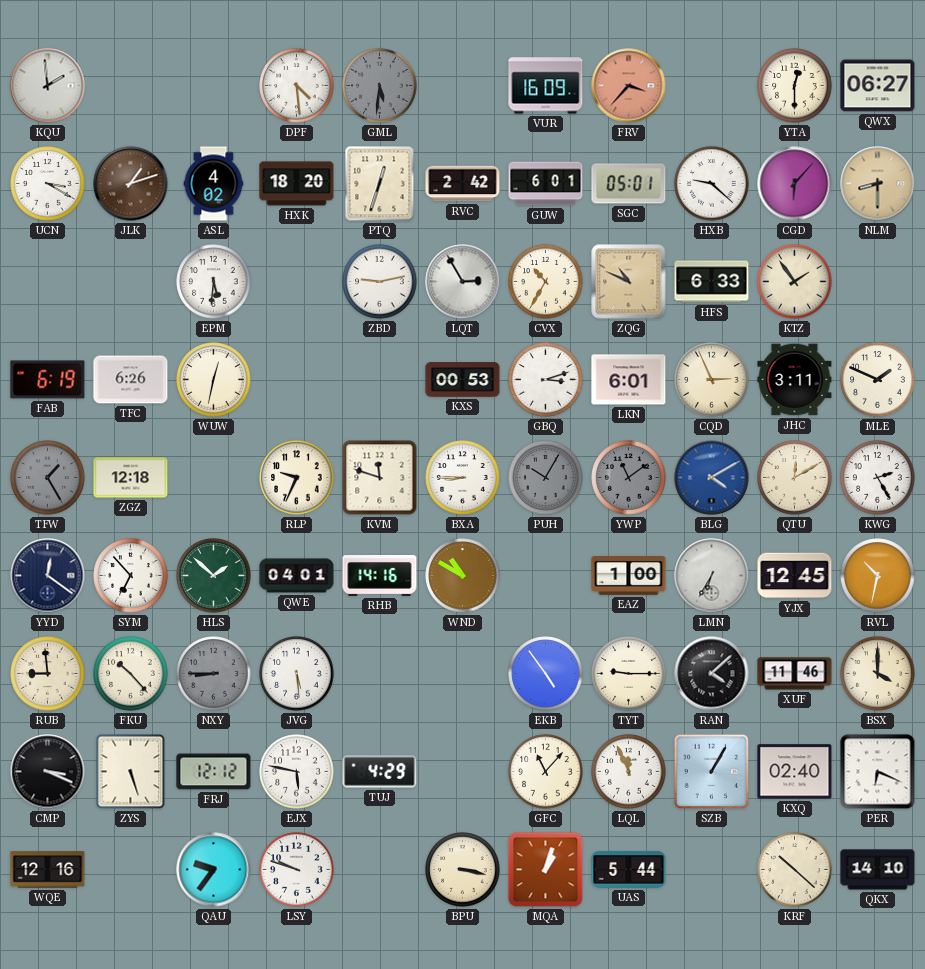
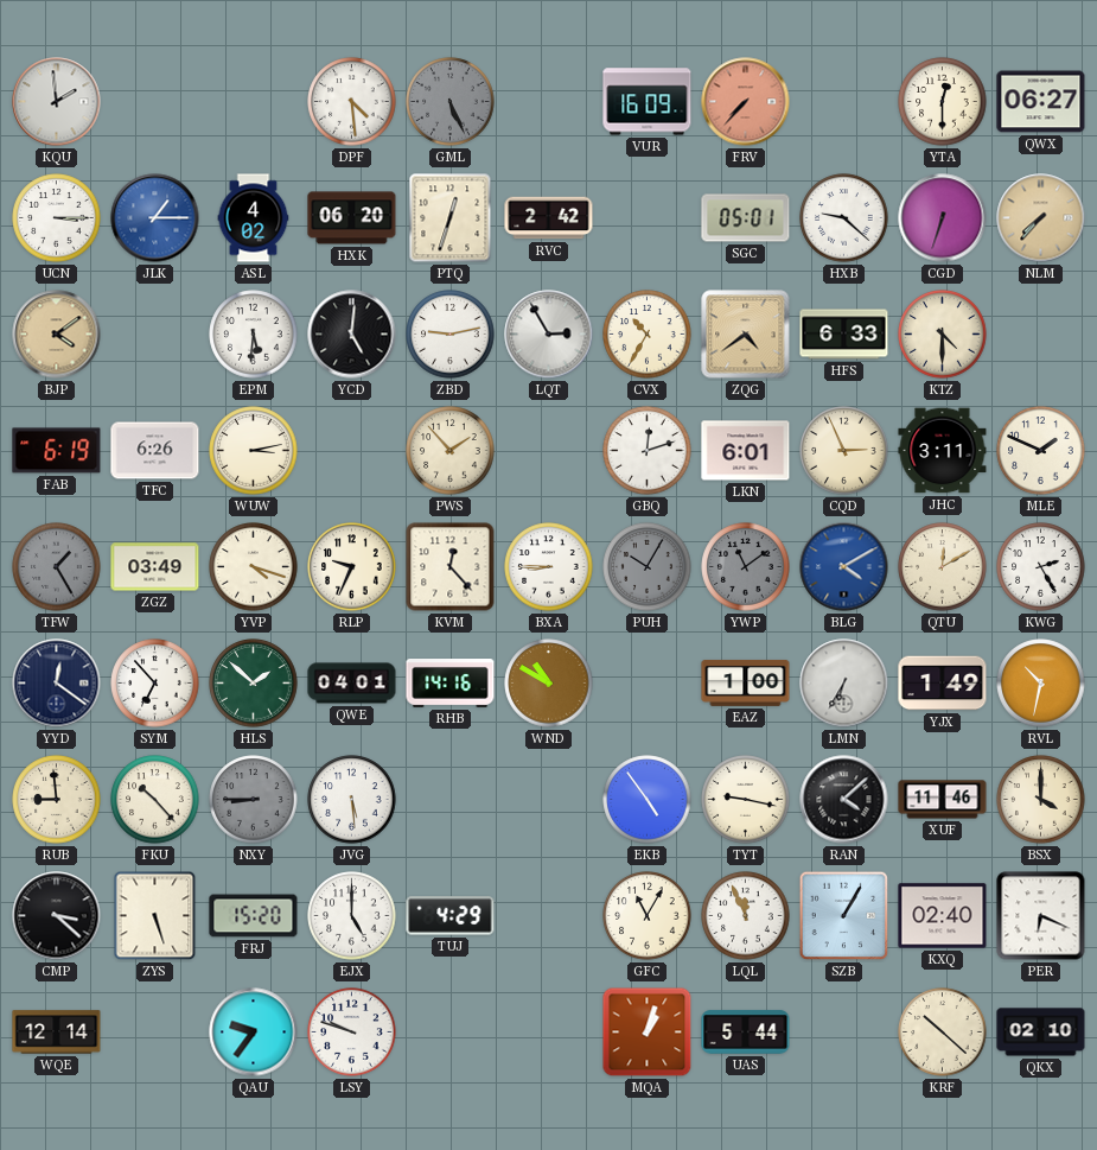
GML: 5:31 -> 5:26 (451, 102)
FRV: 3:37 -> 7:37 (746, 102)
UCN: 3:20 -> 3:15 (57, 218)
JLK: 1:12 -> 1:15 (155, 218)
JLK dial: brown -> blue (155, 218)
HXK: 18:20 -> 06:20 (352, 218)
GUW: 6:01 -> none (546, 184)
CGD: 6:07 -> 6:33 (943, 218)
NLM: 8:30 -> 7:37 (1041, 218)
BJP: none -> 4:09 (57, 335)
YCD: none -> 5:01 (352, 335)
ZQG: 10:49 -> 4:39 (746, 335)
KTZ: 1:54 -> 4:30 (943, 335)
WUW: 12:32 -> 3:13 (254, 451)
PWS: none -> 1:53 (451, 451)
KXS: 00:53 -> none (463, 380)
GBQ: 3:12 -> 12:12 (648, 451)
ZGZ: 12:18 -> 03:49 (155, 567)
YVP: none -> 4:18 (254, 567)
KVM: 11:48 -> 12:23 (451, 567)
YJX: 12:45 -> 1:49 (943, 684)
TYT: 9:15 -> 9:17 (746, 800)
CMP: 3:19 -> 3:22 (57, 916)
FRJ: 12:12 -> 15:20 (254, 916)
EJX: 5:47 -> 5:00 (352, 916)
GFC: 11:07 -> 11:05 (648, 916)
WQE: 12:16 -> 12:14 (57, 1033)
BPU: 3:17 -> none (463, 870)
QKX: 14:10 -> 02:10 (1041, 1033)
